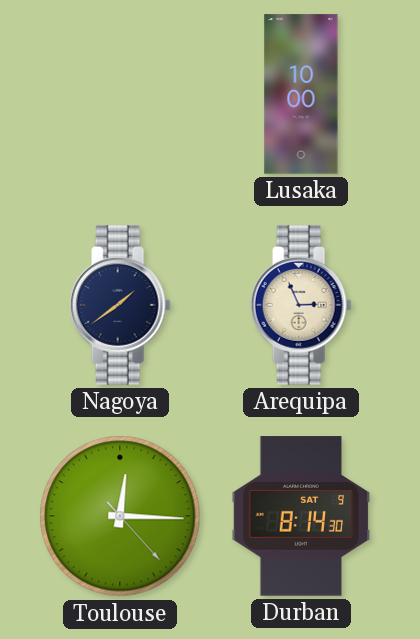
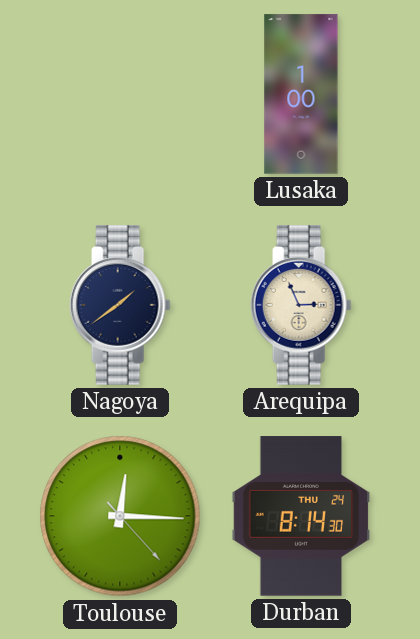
Lusaka: 10:00 -> 1:00 (301, 94)
Durban date: SAT 9 -> THU 24 (301, 516)
